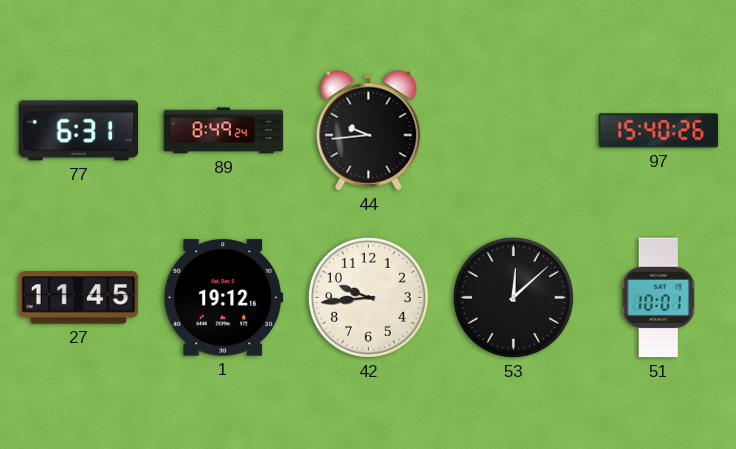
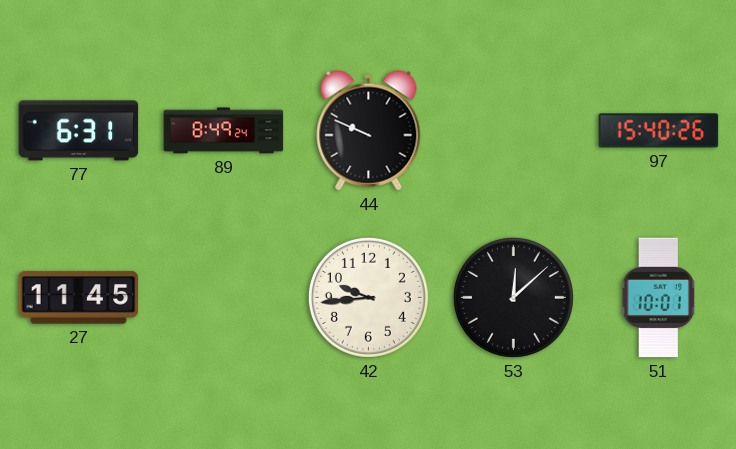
44: 9:44 -> 9:49 (369, 131)
1: 19:12 -> none (224, 298)
